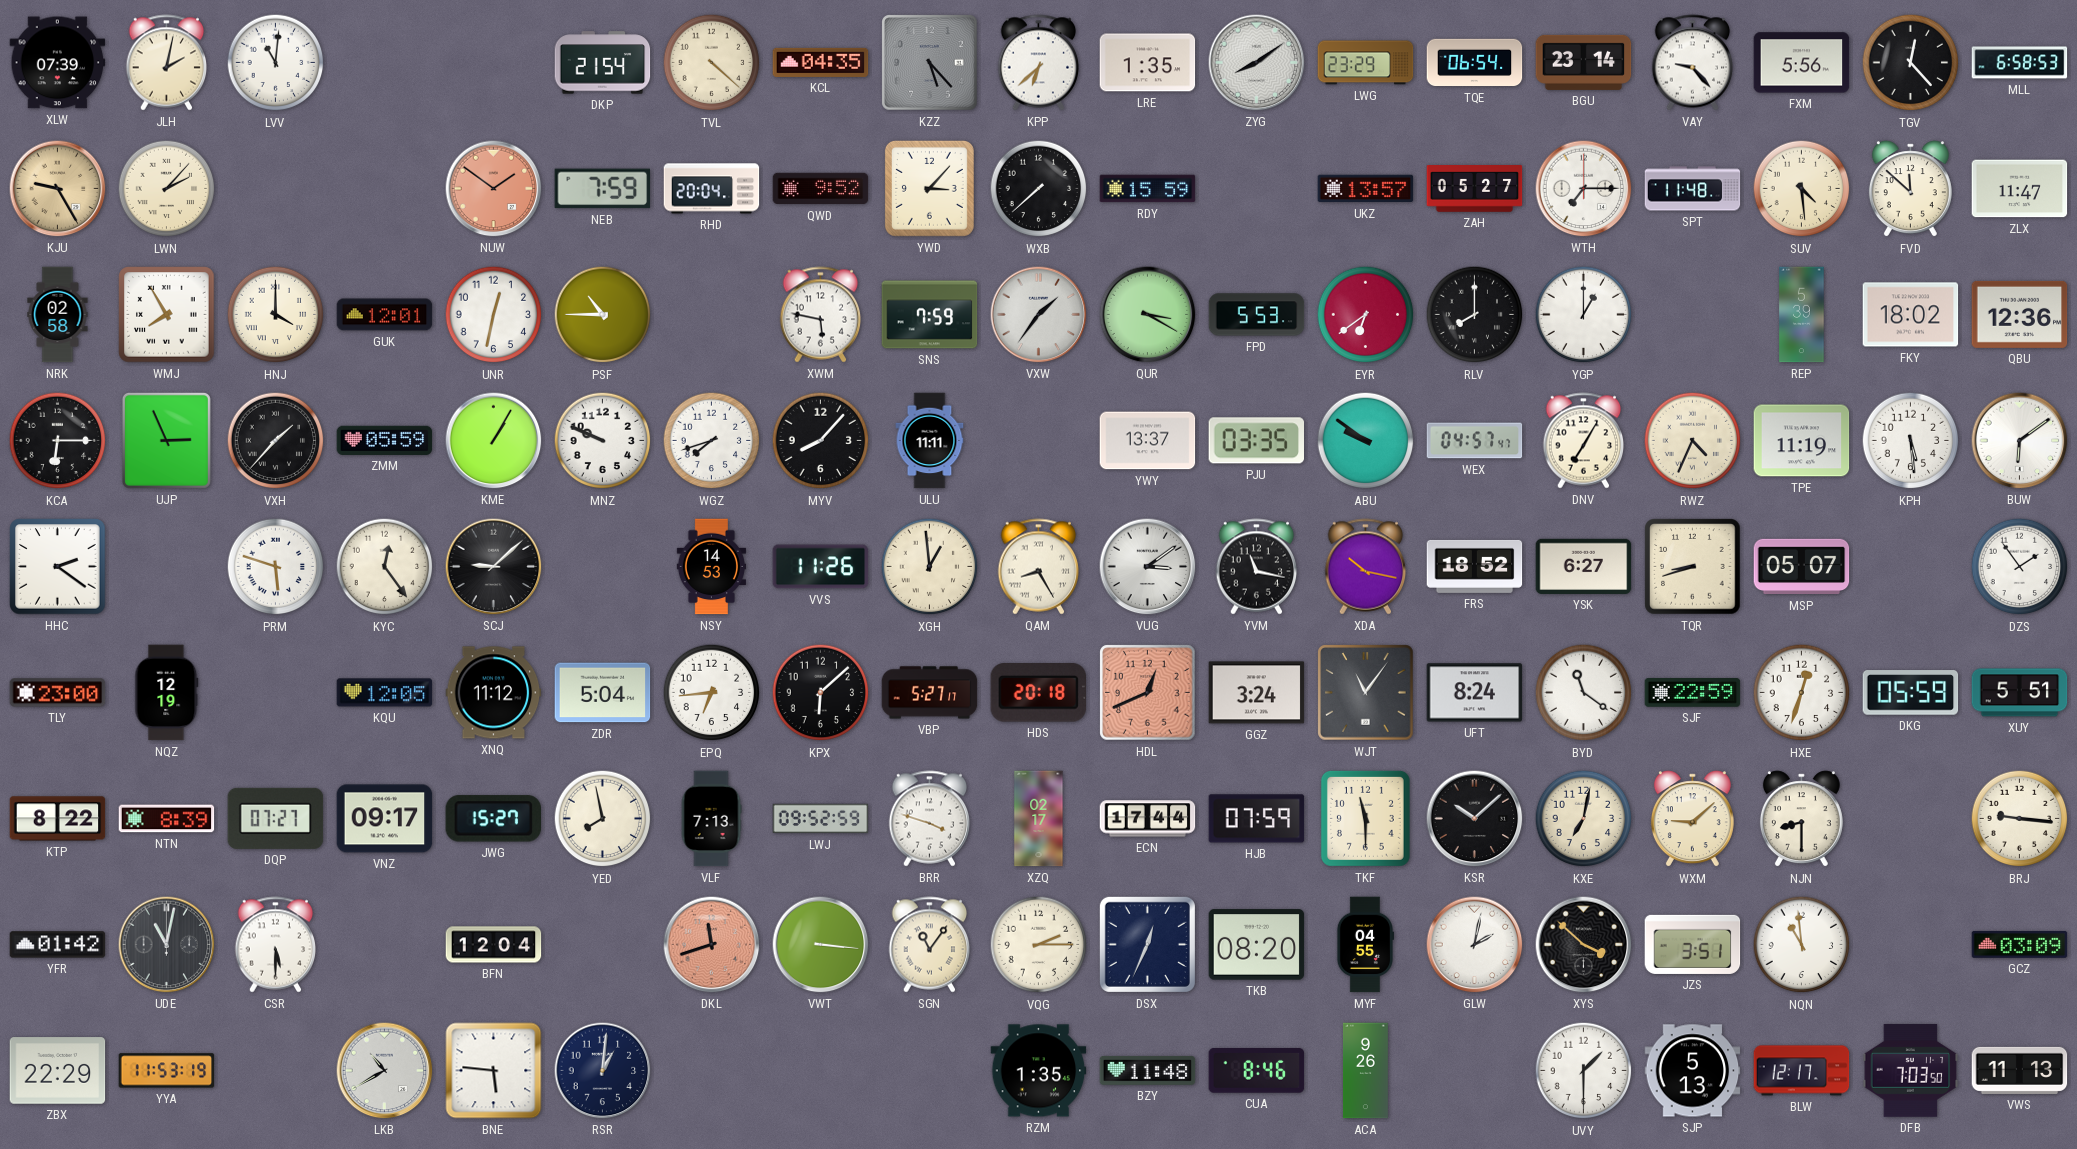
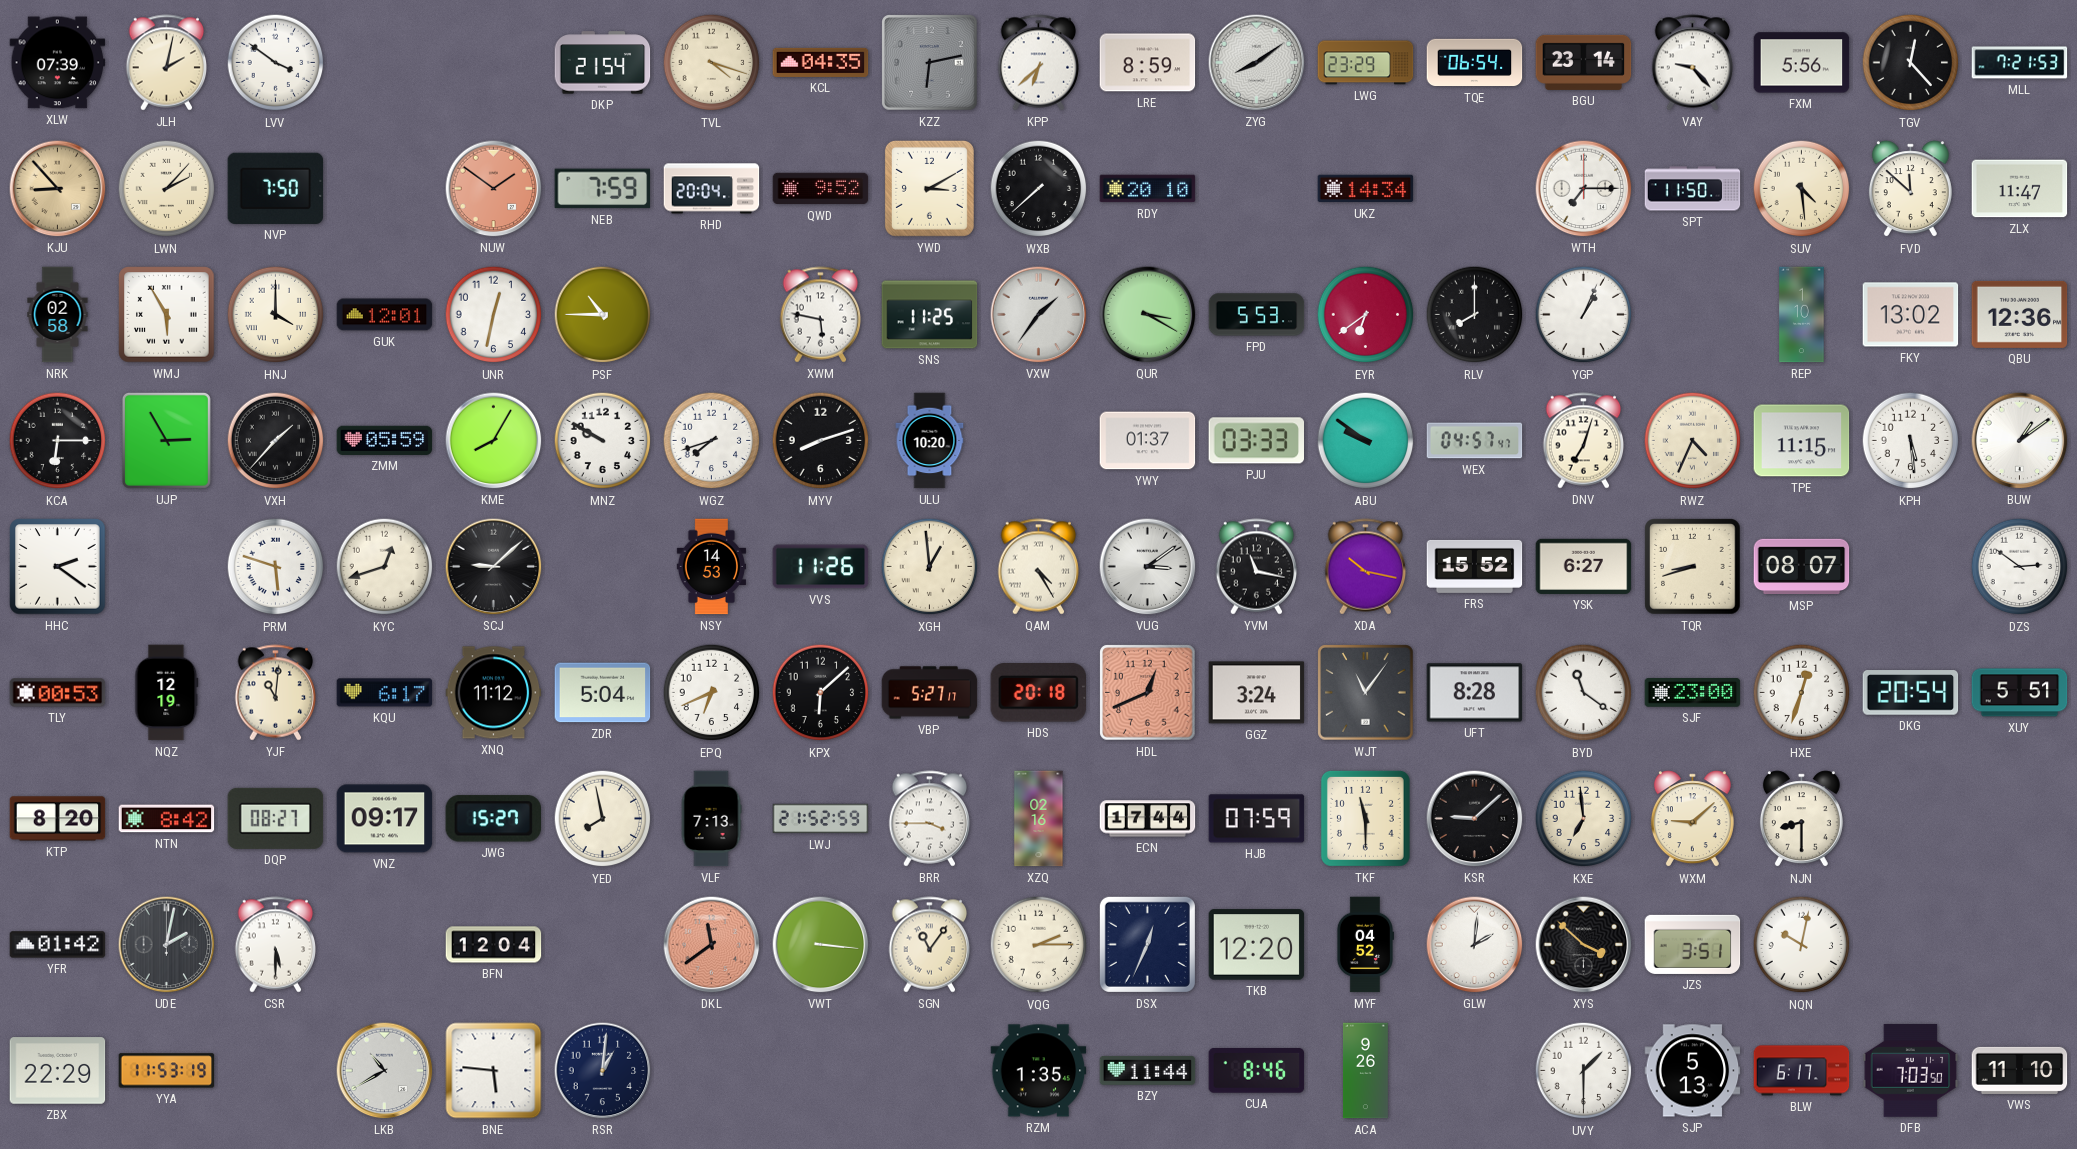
LVV: 11:01 -> 3:51 (276, 63)
TVL: 4:22 -> 4:18 (712, 63)
KZZ: 5:23 -> 6:13 (930, 63)
LRE: 1:35 -> 8:59 (1148, 63)
MLL: 6:58 -> 7:21 (2020, 63)
KJU: 9:25 -> 8:53 (58, 189)
NVP: none -> 7:50 (276, 188)
YWD: 3:07 -> 3:10 (929, 188)
RDY: 15:59 -> 20:10 (1148, 189)
UKZ: 13:57 -> 14:34 (1366, 189)
ZAH: 05:27 -> none (1475, 189)
SPT: 11:48 -> 11:50 (1693, 189)
WMJ: 7:55 -> 5:55 (167, 315)
SNS: 7:59 -> 11:25 (930, 315)
YGP: 1:00 -> 1:04 (1584, 315)
REP: 5:39 -> 1:10 (1802, 315)
FKY: 18:02 -> 13:02 (1911, 315)
UJP: 2:56 -> 2:55 (166, 440)
KME: 1:05 -> 8:05 (494, 441)
MNZ: 9:49 -> 9:50 (603, 441)
MYV: 8:07 -> 8:12 (821, 441)
ULU: 11:11 -> 10:20 (930, 441)
YWY: 13:37 -> 01:37 (1148, 441)
PJU: 03:35 -> 03:33 (1257, 441)
DNV: 7:05 -> 7:03 (1584, 441)
TPE: 11:19 -> 11:15 (1802, 441)
BUW: 6:09 -> 1:09 (2020, 441)
KYC: 12:24 -> 12:42 (385, 567)
QAM: 8:25 -> 4:25 (1039, 567)
FRS: 18:52 -> 15:52 (1475, 566)
MSP: 05:07 -> 08:07 (1802, 567)
DZS: 1:54 -> 2:51 (2020, 567)
TLY: 23:00 -> 00:53 (58, 693)
YJF: none -> 11:01 (276, 693)
KQU: 12:05 -> 6:17 (385, 693)
EPQ: 6:44 -> 6:41 (712, 693)
UFT: 8:24 -> 8:28 (1475, 693)
SJF: 22:59 -> 23:00 (1693, 693)
DKG: 05:59 -> 20:54 (1911, 693)
KTP: 8:22 -> 8:20 (58, 819)
NTN: 8:39 -> 8:42 (167, 819)
DQP: 07:27 -> 08:27 (276, 818)
LWJ: 09:52 -> 21:52 (821, 819)
BRR: 3:48 -> 3:45 (930, 819)
XZQ: 02:17 -> 02:16 (1039, 819)
KSR: 10:08 -> 9:08 (1475, 819)
KXE: 7:02 -> 6:59 (1584, 819)
BRJ: 9:16 -> none (2020, 819)
UDE: 11:02 -> 2:02 (167, 945)
DKL: 11:42 -> 11:39 (712, 945)
TKB: 08:20 -> 12:20 (1257, 945)
MYF: 04:55 -> 04:52 (1364, 945)
GLW: 2:02 -> 2:01 (1475, 945)
NQN: 10:59 -> 10:02 (1802, 945)
GCZ: 03:09 -> none (2020, 944)
BZY: 11:48 -> 11:44 (1148, 1070)
BLW: 12:17 -> 6:17 (1802, 1071)
VWS: 11:13 -> 11:10 (2020, 1070)
